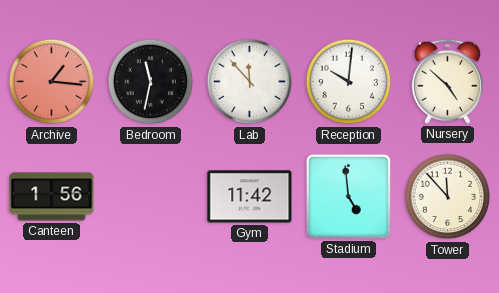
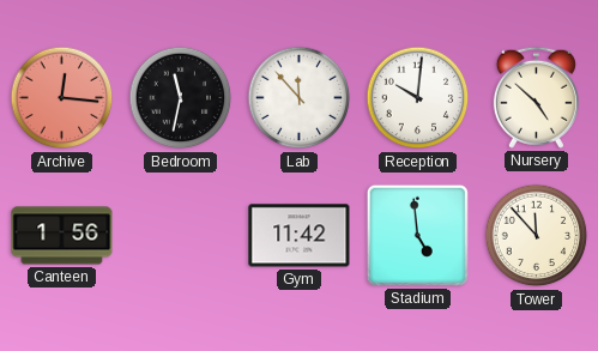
Archive: 1:16 -> 12:16 (62, 98)
